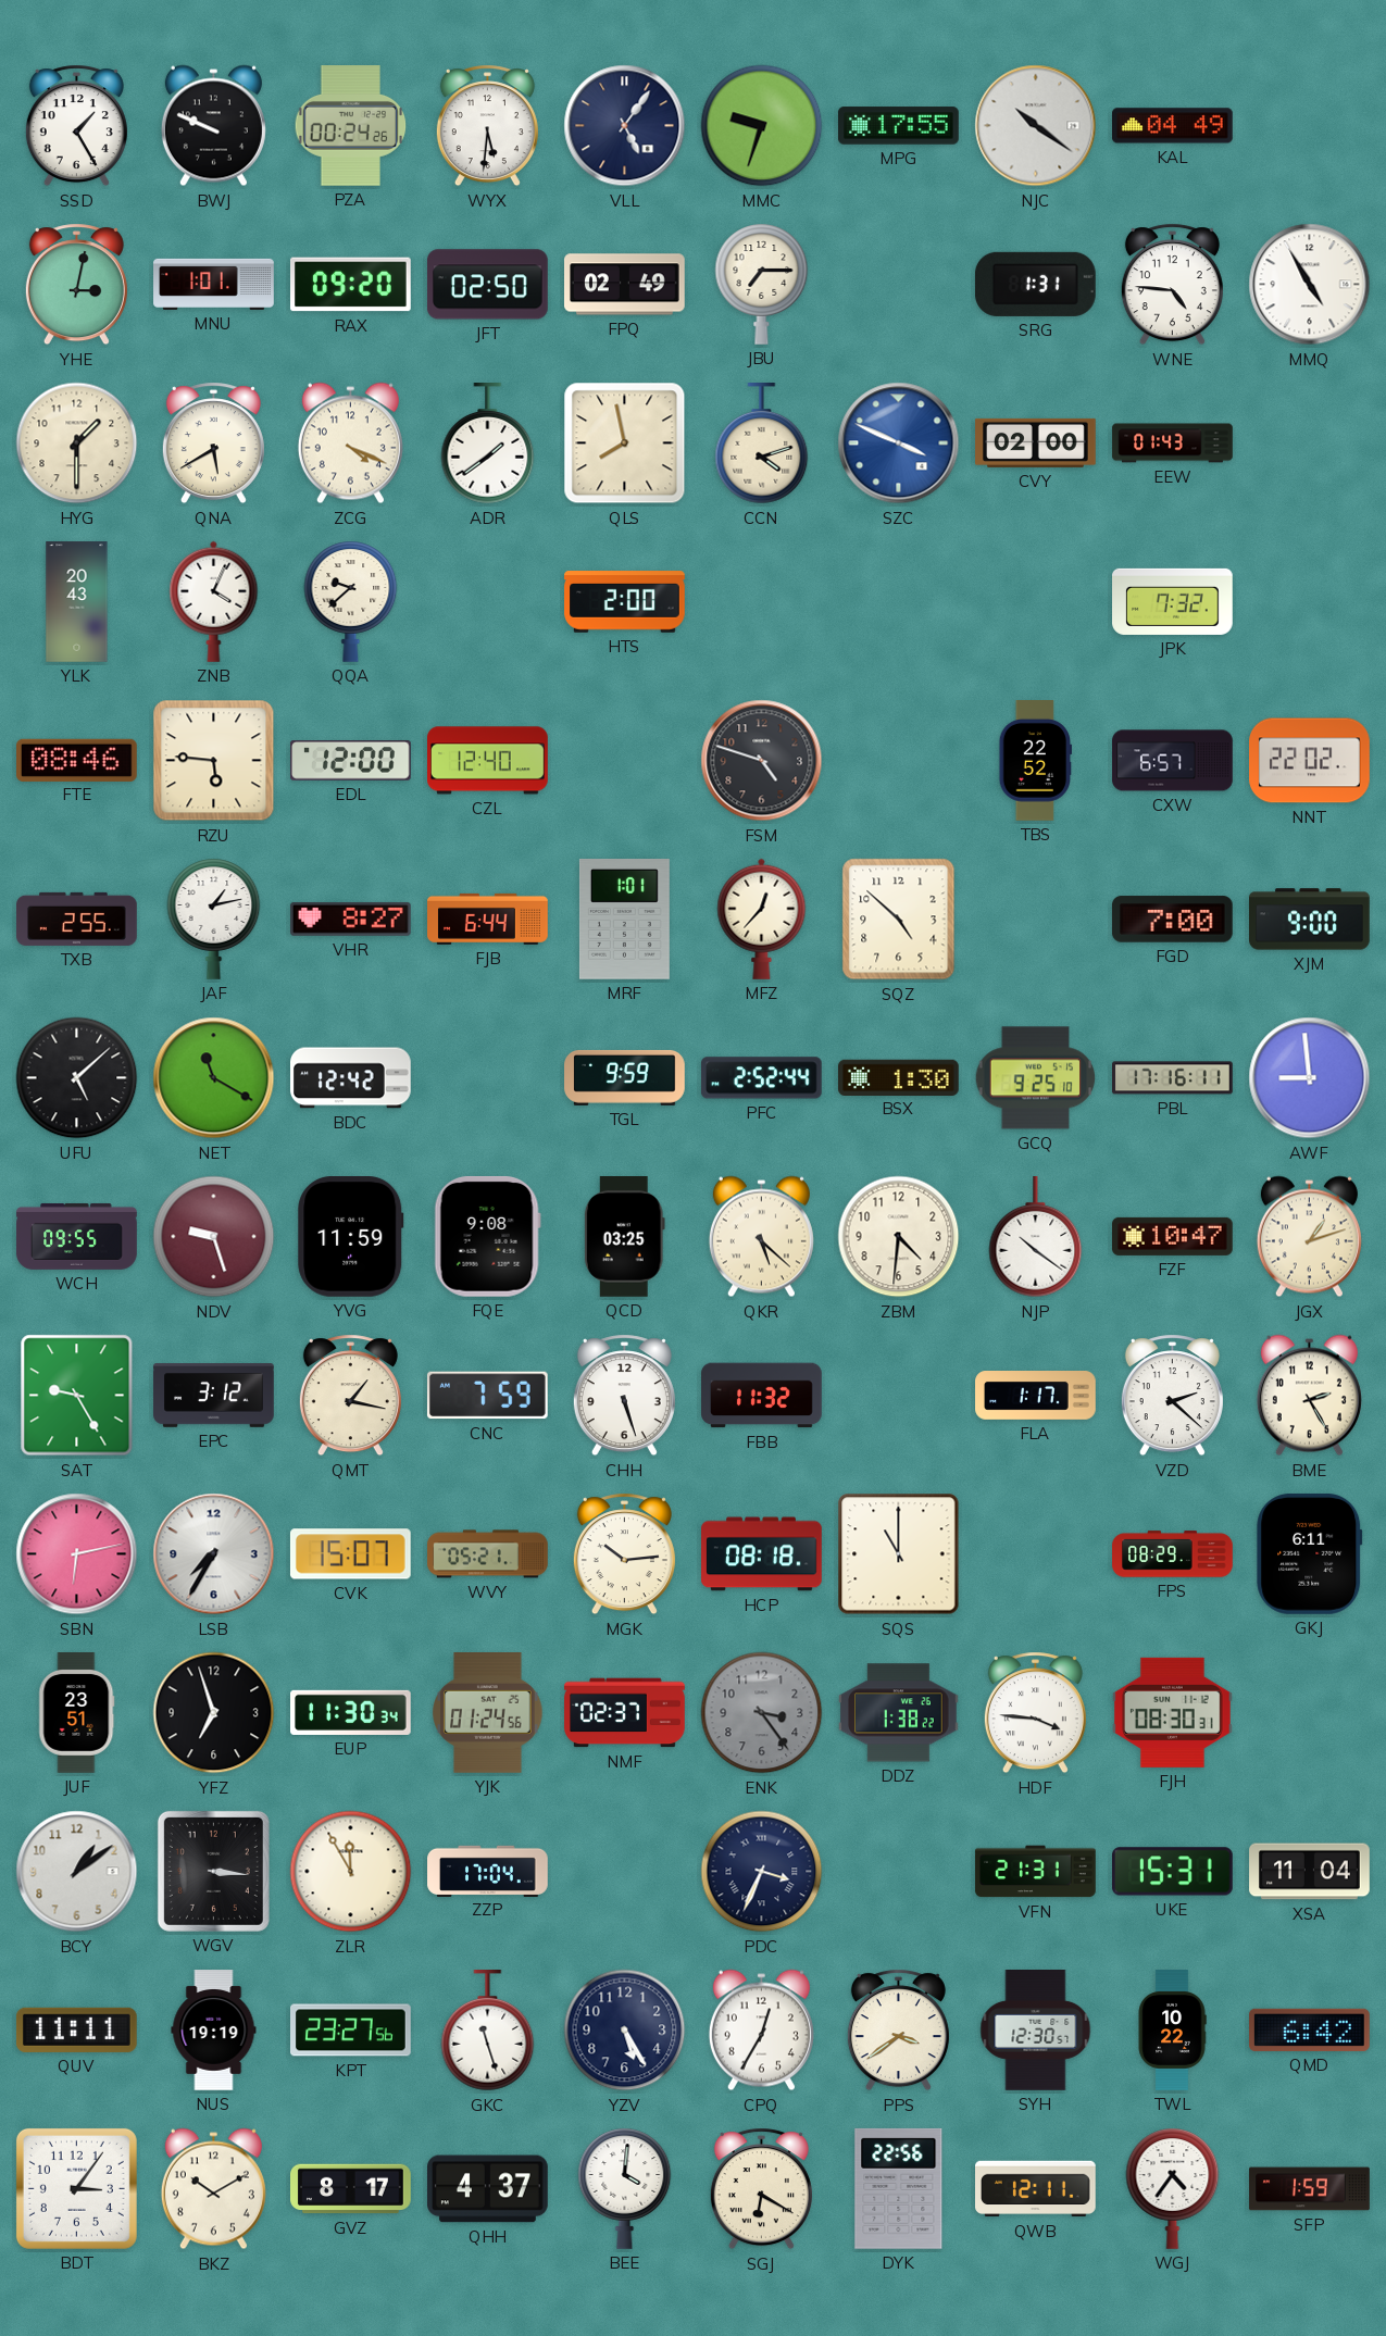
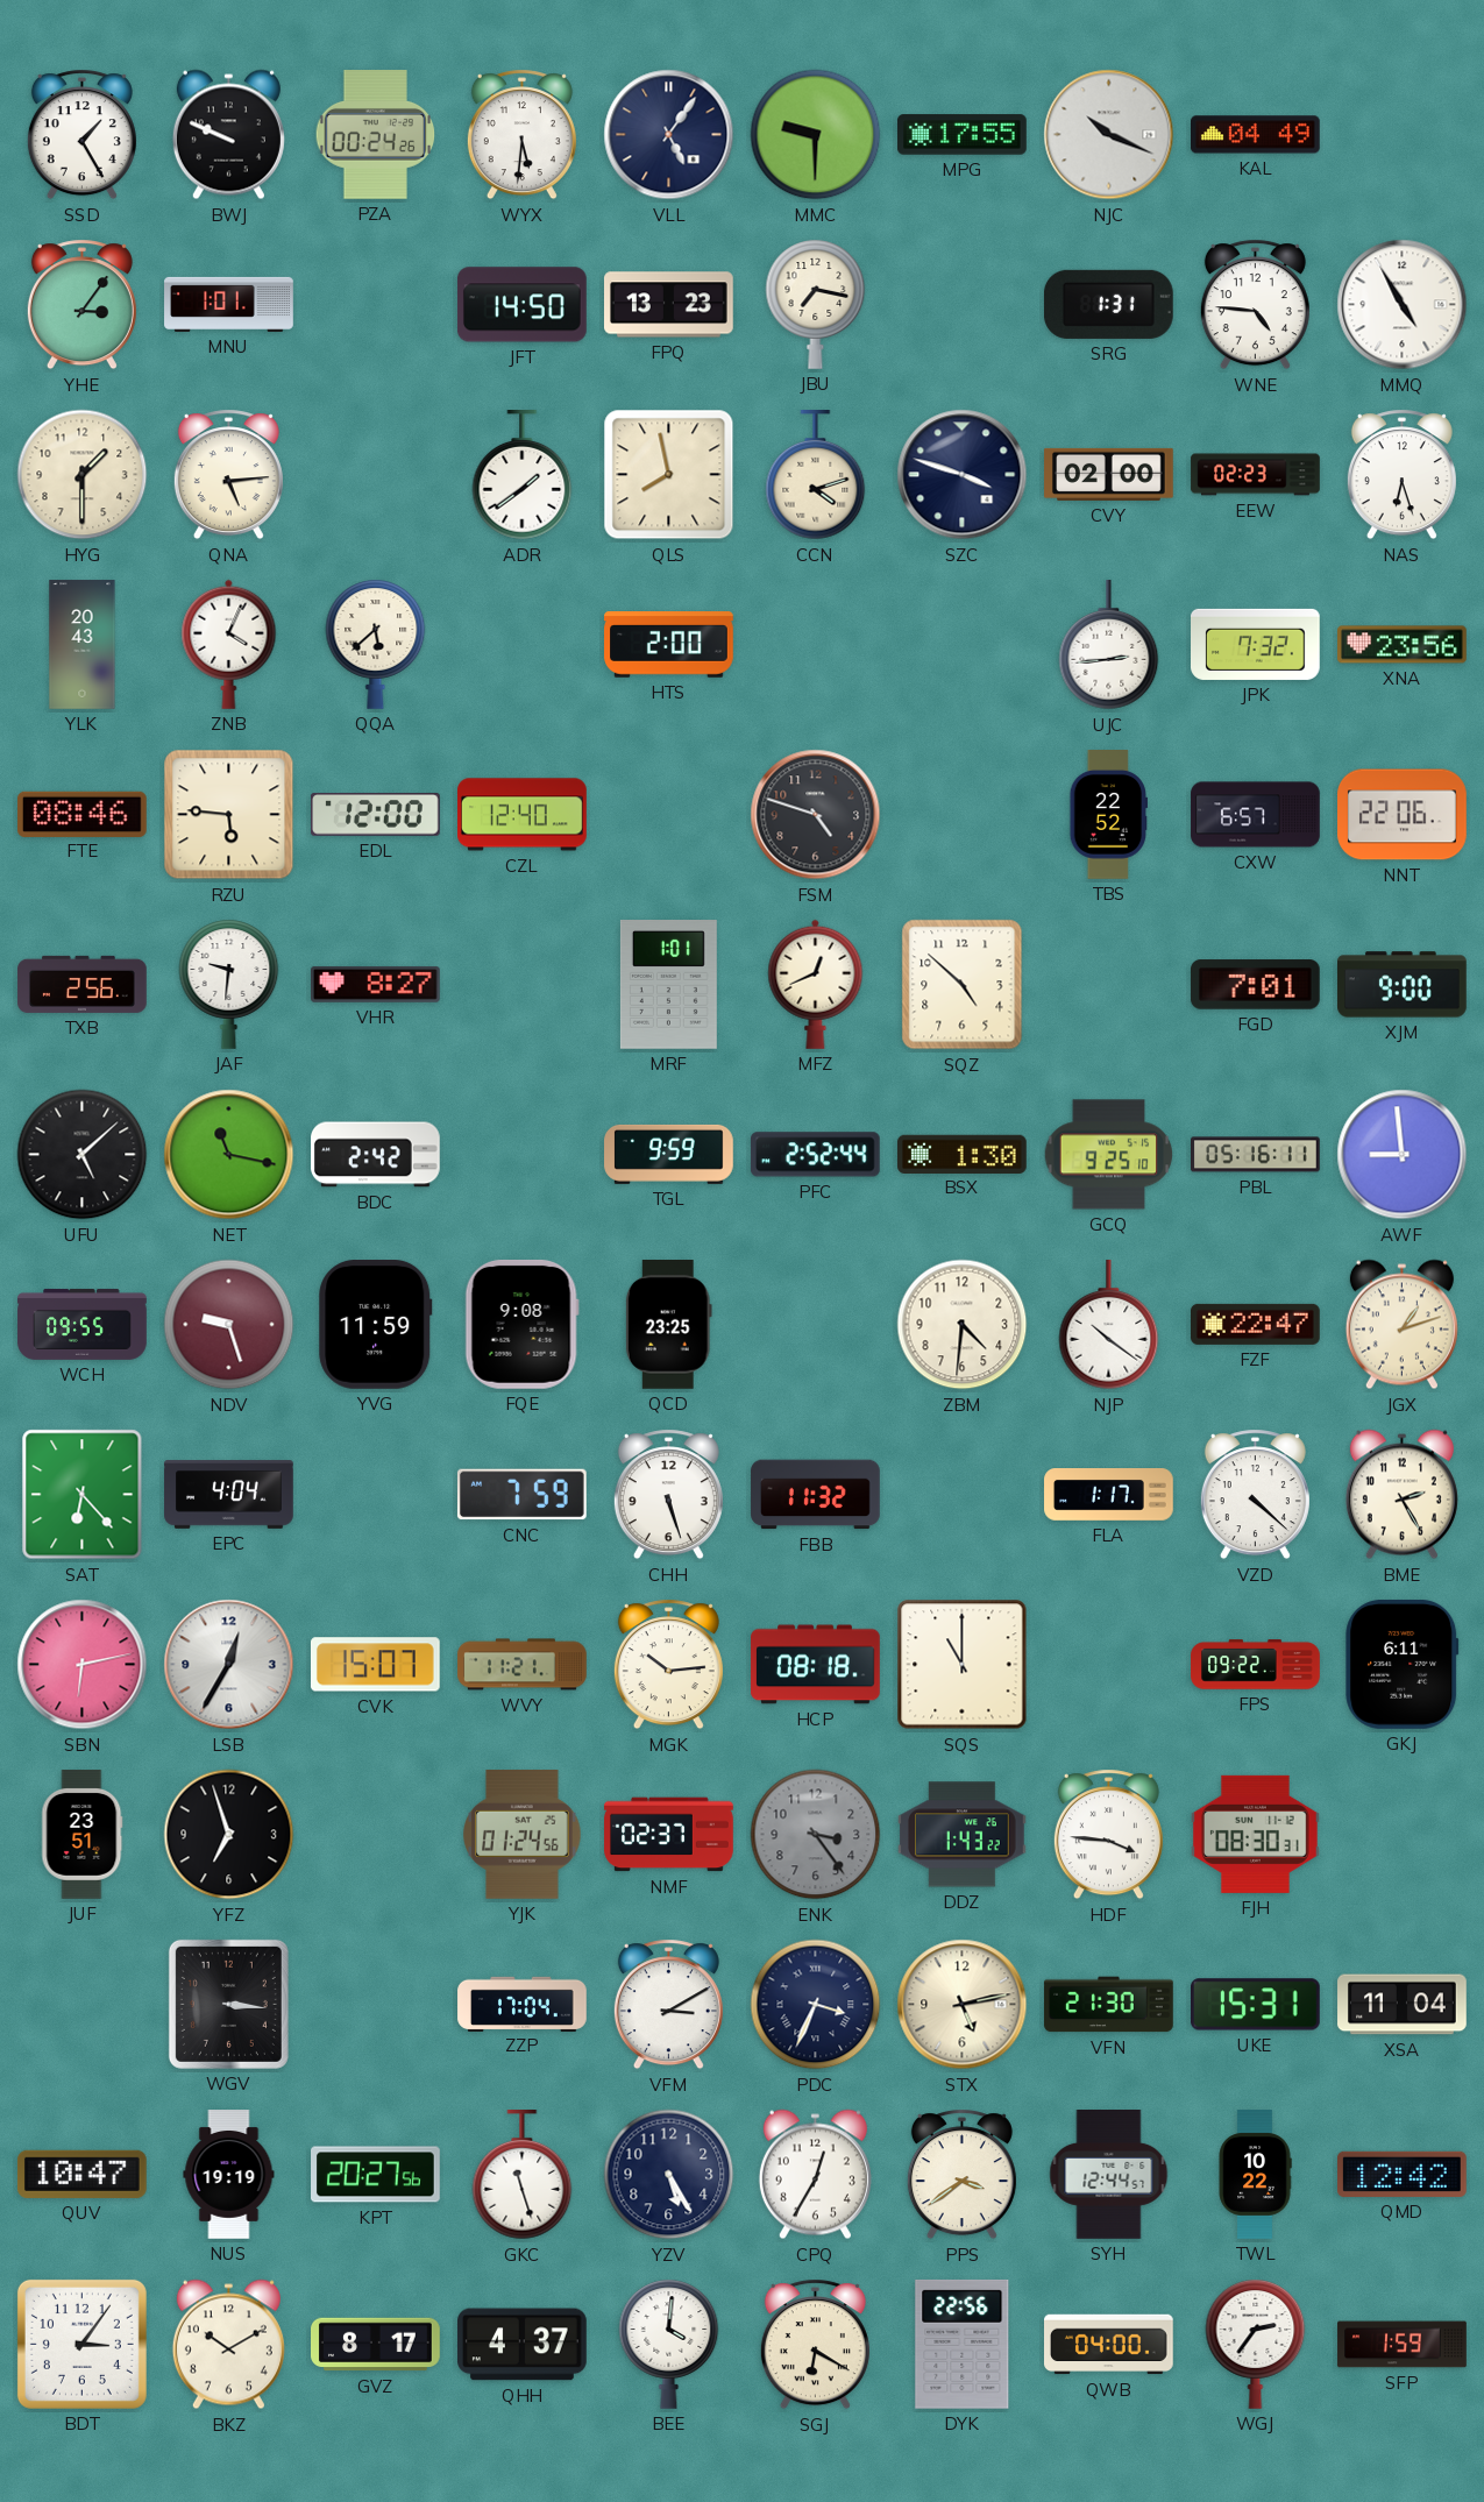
MMC: 9:33 -> 9:30 (816, 135)
NJC: 10:21 -> 10:19 (1109, 135)
YHE: 3:02 -> 3:06 (81, 305)
RAX: 09:20 -> none (351, 285)
JFT: 02:50 -> 14:50 (523, 305)
FPQ: 02:49 -> 13:23 (669, 305)
JBU: 7:15 -> 7:17 (816, 304)
QNA: 5:40 -> 5:14 (228, 475)
ZCG: 4:19 -> none (350, 444)
SZC: 3:49 -> 3:48 (963, 475)
SZC dial: blue -> navy (963, 475)
EEW: 01:43 -> 02:23 (1256, 475)
NAS: none -> 6:27 (1401, 475)
QQA: 9:38 -> 5:38 (376, 644)
UJC: none -> 2:44 (1109, 646)
XNA: none -> 23:56 (1403, 645)
NNT: 22:02 -> 22:06 (1403, 815)
TXB: 2:55 -> 2:56 (83, 984)
JAF: 1:13 -> 9:31 (229, 984)
FJB: 6:44 -> none (488, 919)
MFZ: 12:37 -> 12:41 (816, 984)
FGD: 7:00 -> 7:01 (1255, 985)
NET: 11:20 -> 11:17 (229, 1155)
BDC: 12:42 -> 2:42 (376, 1155)
PBL: 17:16 -> 05:16 (1256, 1155)
QCD: 03:25 -> 23:25 (668, 1325)
QKR: 5:22 -> none (761, 1237)
FZF: 10:47 -> 22:47 (1256, 1324)
SAT: 9:25 -> 6:23 (83, 1495)
EPC: 3:12 -> 4:04 (229, 1495)
QMT: 1:17 -> none (350, 1396)
VZD: 2:22 -> 4:22 (1255, 1495)
LSB: 7:35 -> 12:35 (229, 1665)
WVY: 05:21 -> 11:21 (523, 1665)
FPS: 08:29 -> 09:22 (1256, 1665)
EUP: 11:30 -> none (351, 1712)
DDZ: 1:38 -> 1:43 (963, 1835)
BCY: 1:09 -> none (77, 1872)
ZLR: 11:55 -> none (351, 1872)
VFM: none -> 3:10 (668, 2005)
STX: none -> 5:13 (963, 2005)
VFN: 21:31 -> 21:30 (1109, 2005)
QUV: 11:11 -> 10:47 (81, 2174)
KPT: 23:27 -> 20:27 (376, 2175)
SYH: 12:30 -> 12:44 (1109, 2175)
QMD: 6:42 -> 12:42 (1403, 2174)
QWB: 12:11 -> 04:00 (1109, 2345)
WGJ: 4:36 -> 2:36 (1256, 2344)
